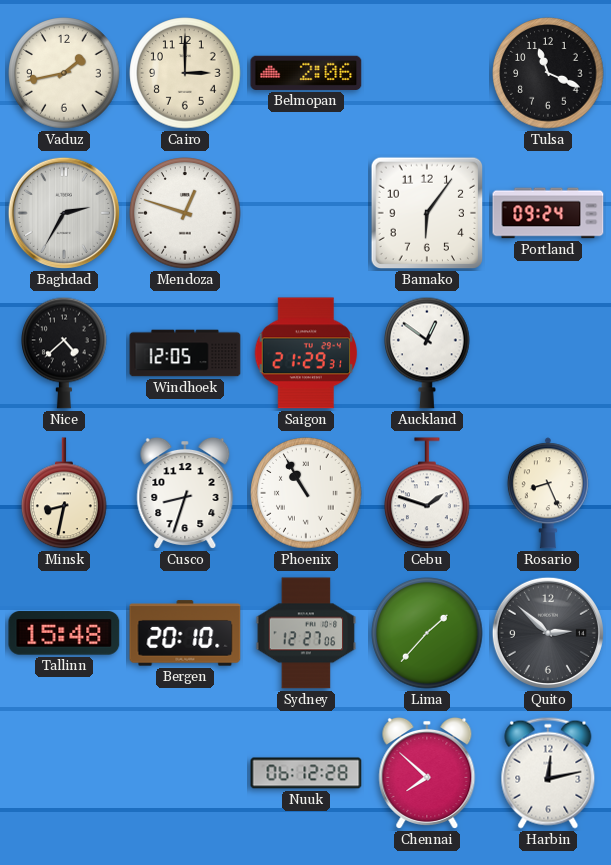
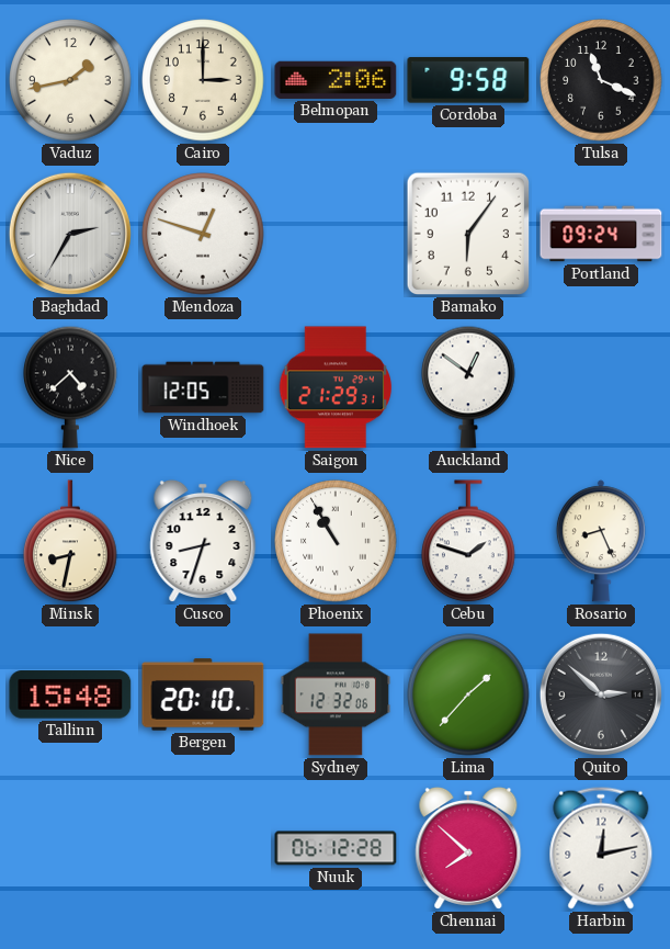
Cordoba: none -> 9:58 (468, 80)
Sydney: 12:27 -> 12:32 (336, 694)
